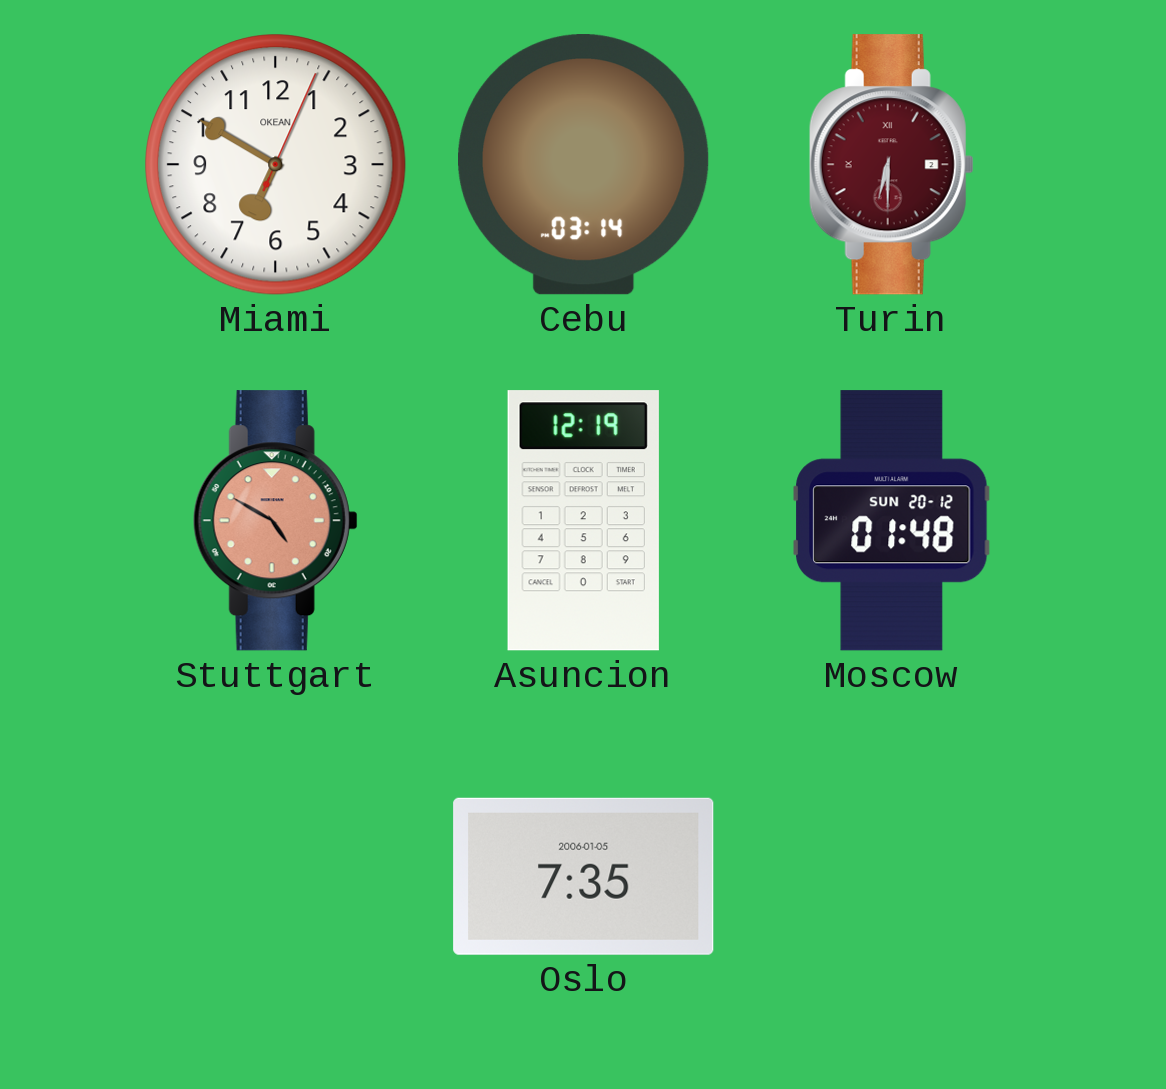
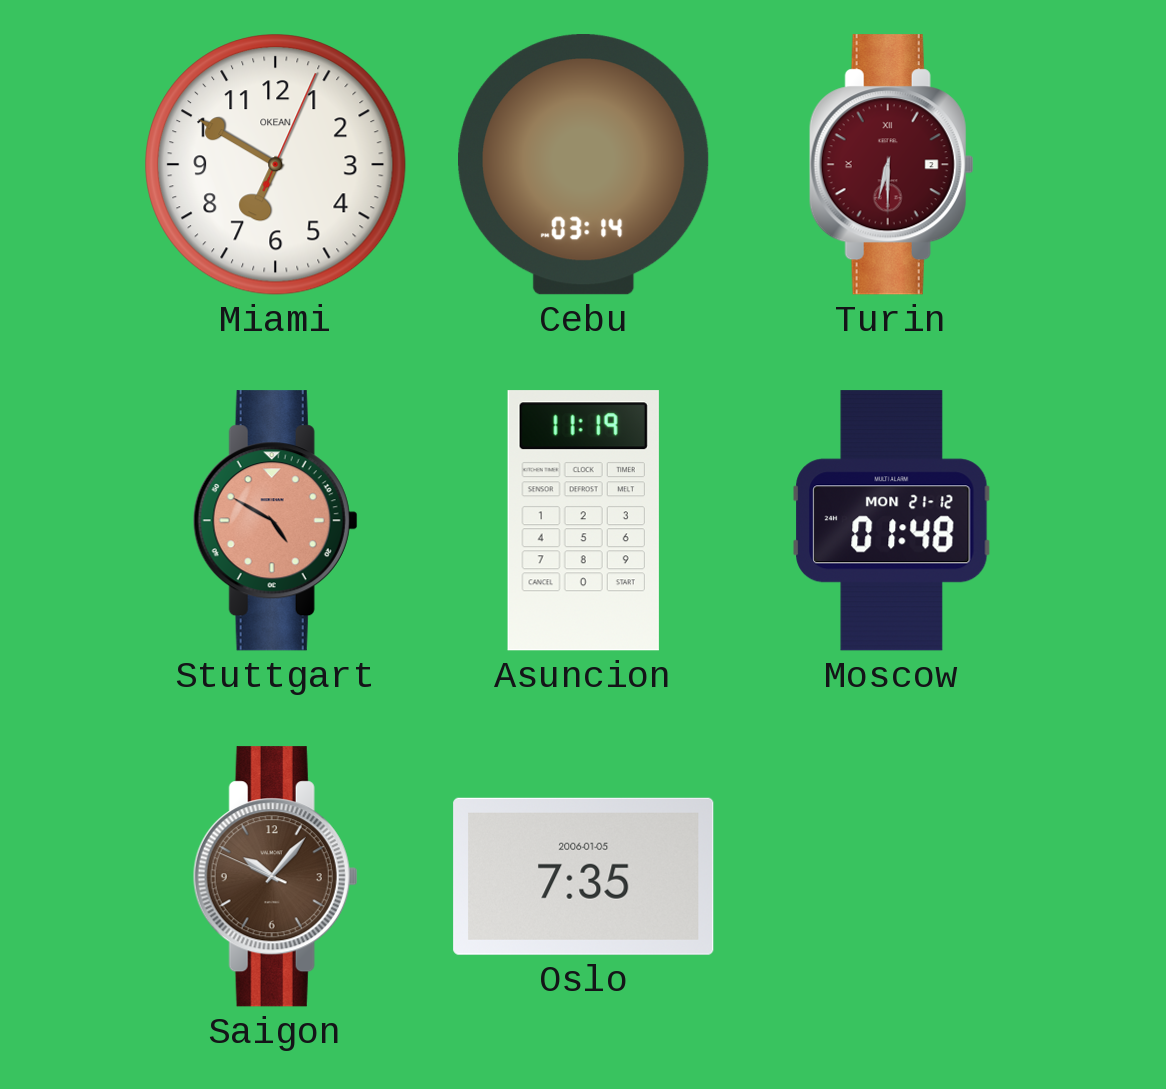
Asuncion: 12:19 -> 11:19 (583, 521)
Moscow date: SUN 20-12 -> MON 21-12 (892, 521)
Saigon: none -> 10:06 (275, 877)
